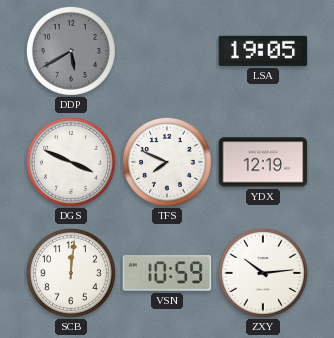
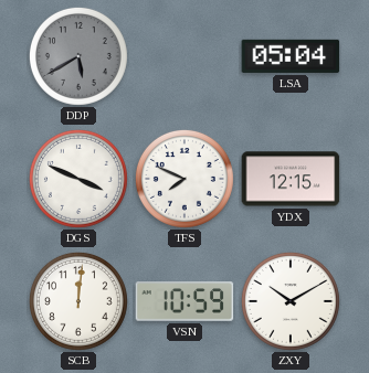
LSA: 19:05 -> 05:04 (291, 56)
YDX: 12:19 -> 12:15 (291, 179)
ZXY: 10:14 -> 10:10 (291, 301)
